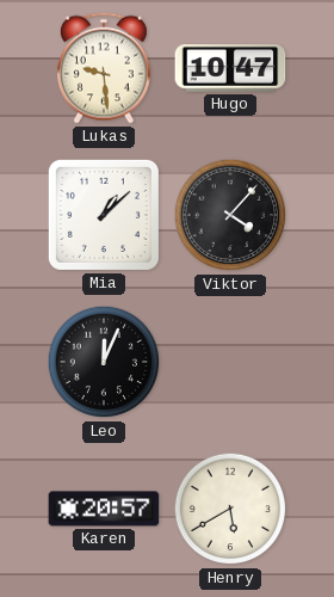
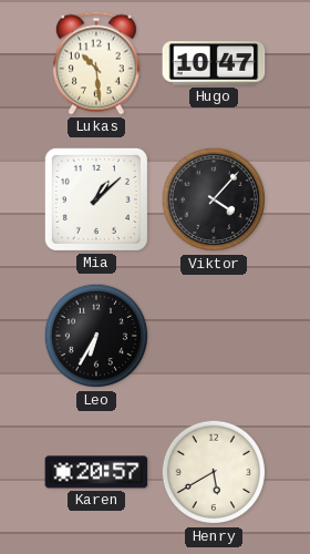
Lukas: 9:29 -> 10:29 (96, 63)
Leo: 12:04 -> 6:35 (96, 336)
